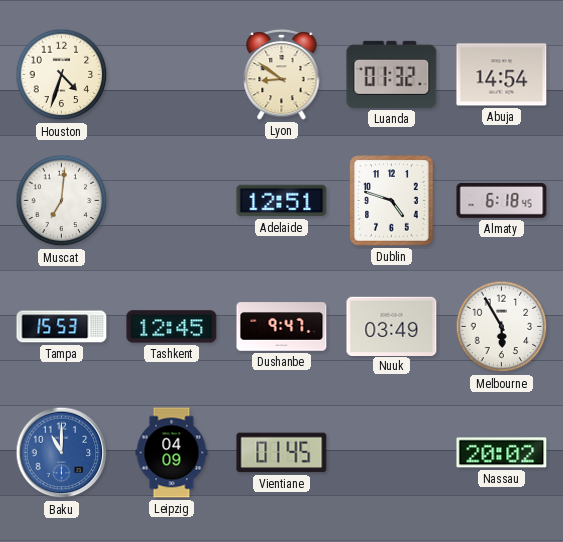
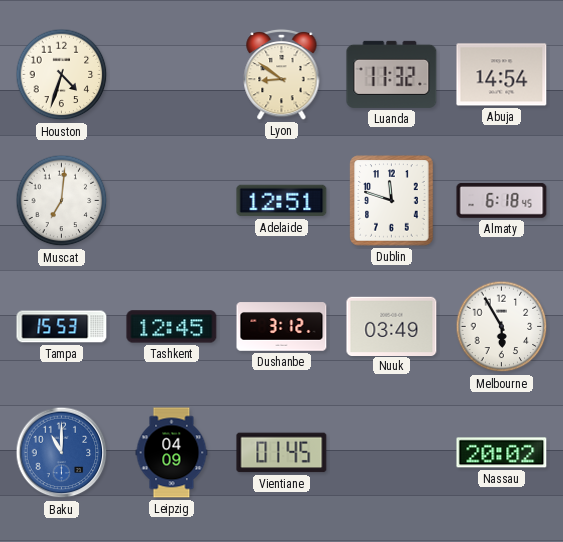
Luanda: 01:32 -> 11:32 (392, 74)
Dublin: 4:48 -> 11:48 (392, 201)
Dushanbe: 9:47 -> 3:12 (282, 327)
